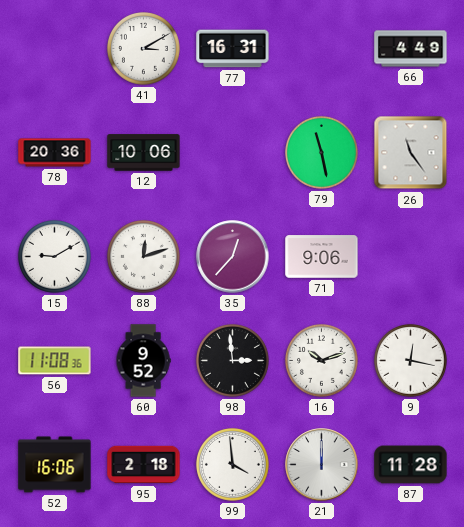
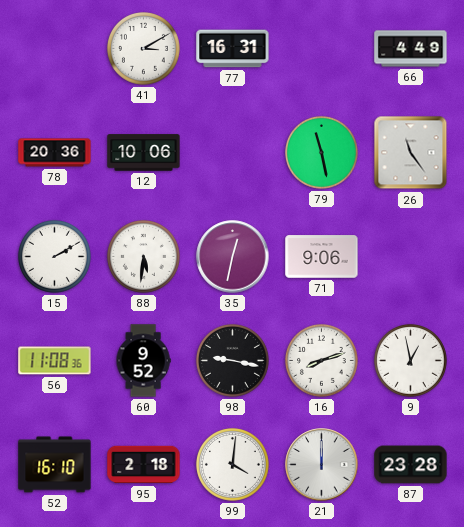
15: 9:10 -> 2:10 (54, 256)
88: 12:12 -> 5:31 (143, 256)
35: 12:37 -> 12:32 (233, 257)
98: 2:59 -> 9:17 (232, 360)
16: 10:12 -> 8:12 (321, 360)
9: 12:17 -> 12:58 (410, 360)
52: 16:06 -> 16:10 (55, 465)
99: 3:59 -> 4:01 (232, 464)
87: 11:28 -> 23:28 (411, 465)
